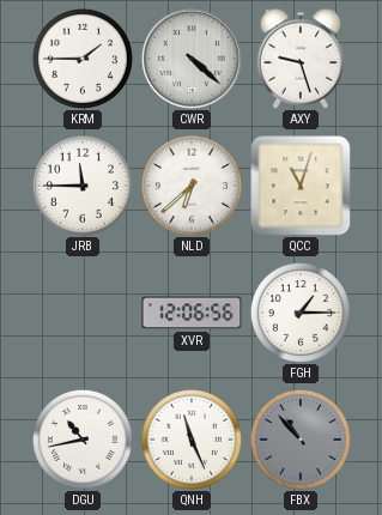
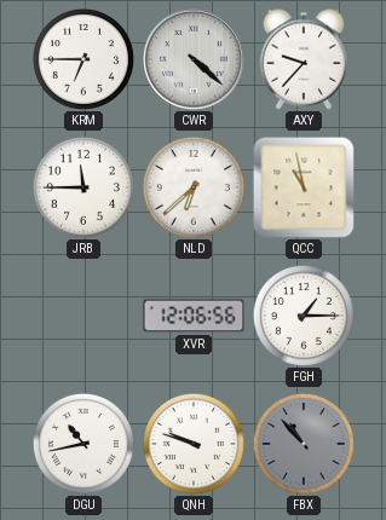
KRM: 1:45 -> 6:45 (83, 59)
AXY: 9:27 -> 9:37 (304, 59)
QCC: 11:03 -> 10:58 (304, 187)
QNH: 11:26 -> 9:48 (194, 444)
